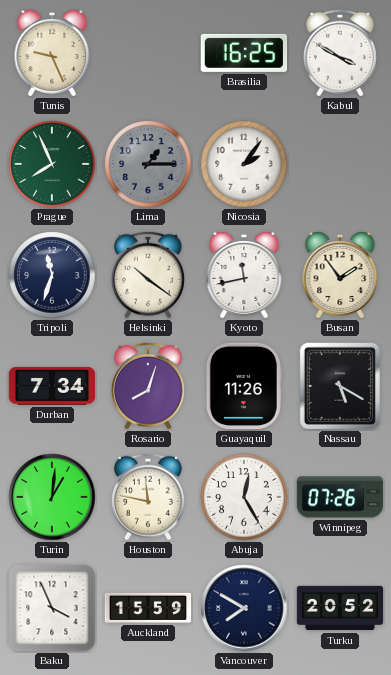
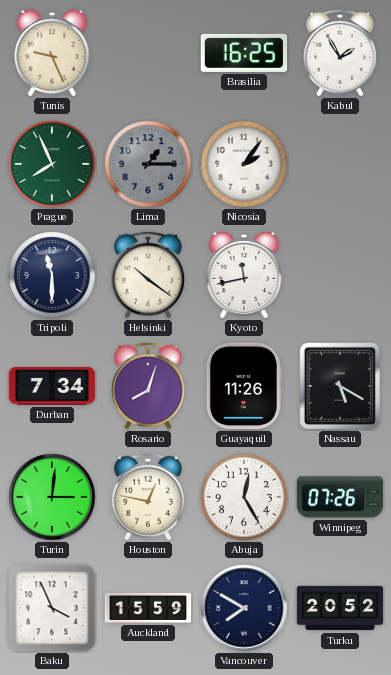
Kabul: 3:50 -> 1:55 (340, 53)
Tripoli: 11:33 -> 11:30 (52, 275)
Busan: 1:54 -> none (340, 276)
Turin: 1:01 -> 3:01 (52, 497)
Houston: 11:47 -> 12:47 (148, 497)
